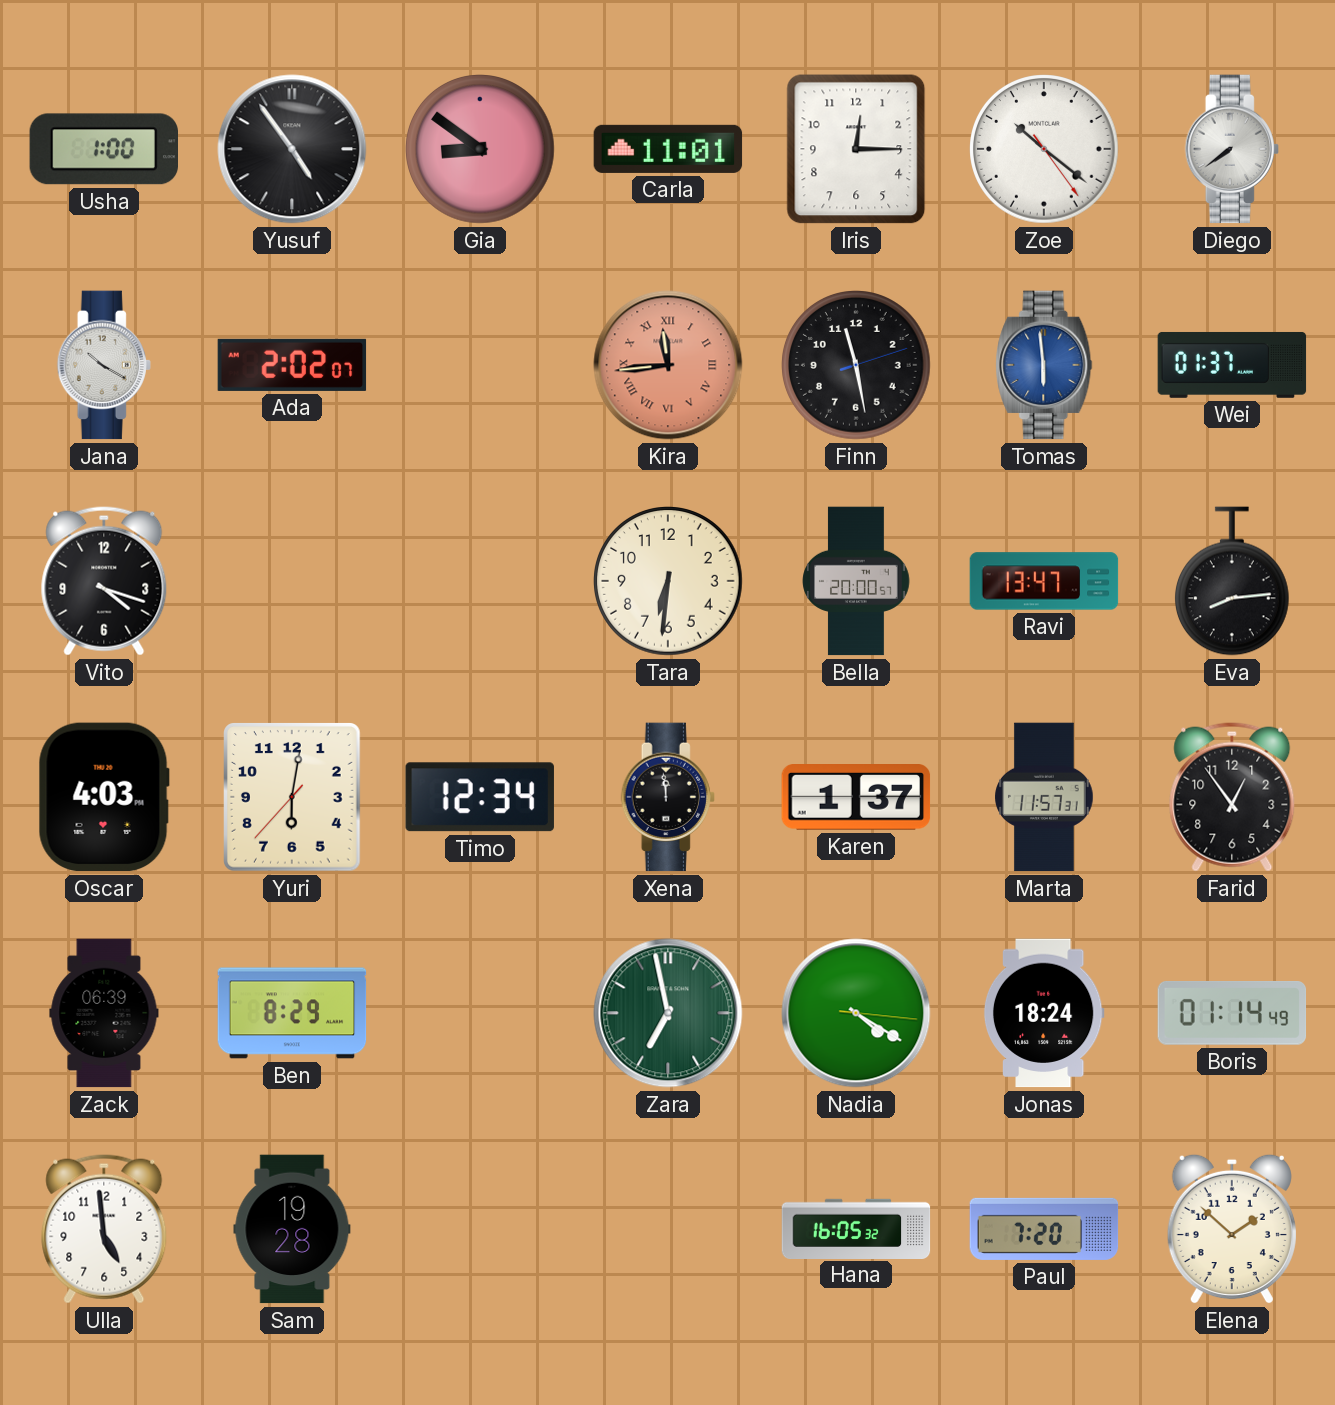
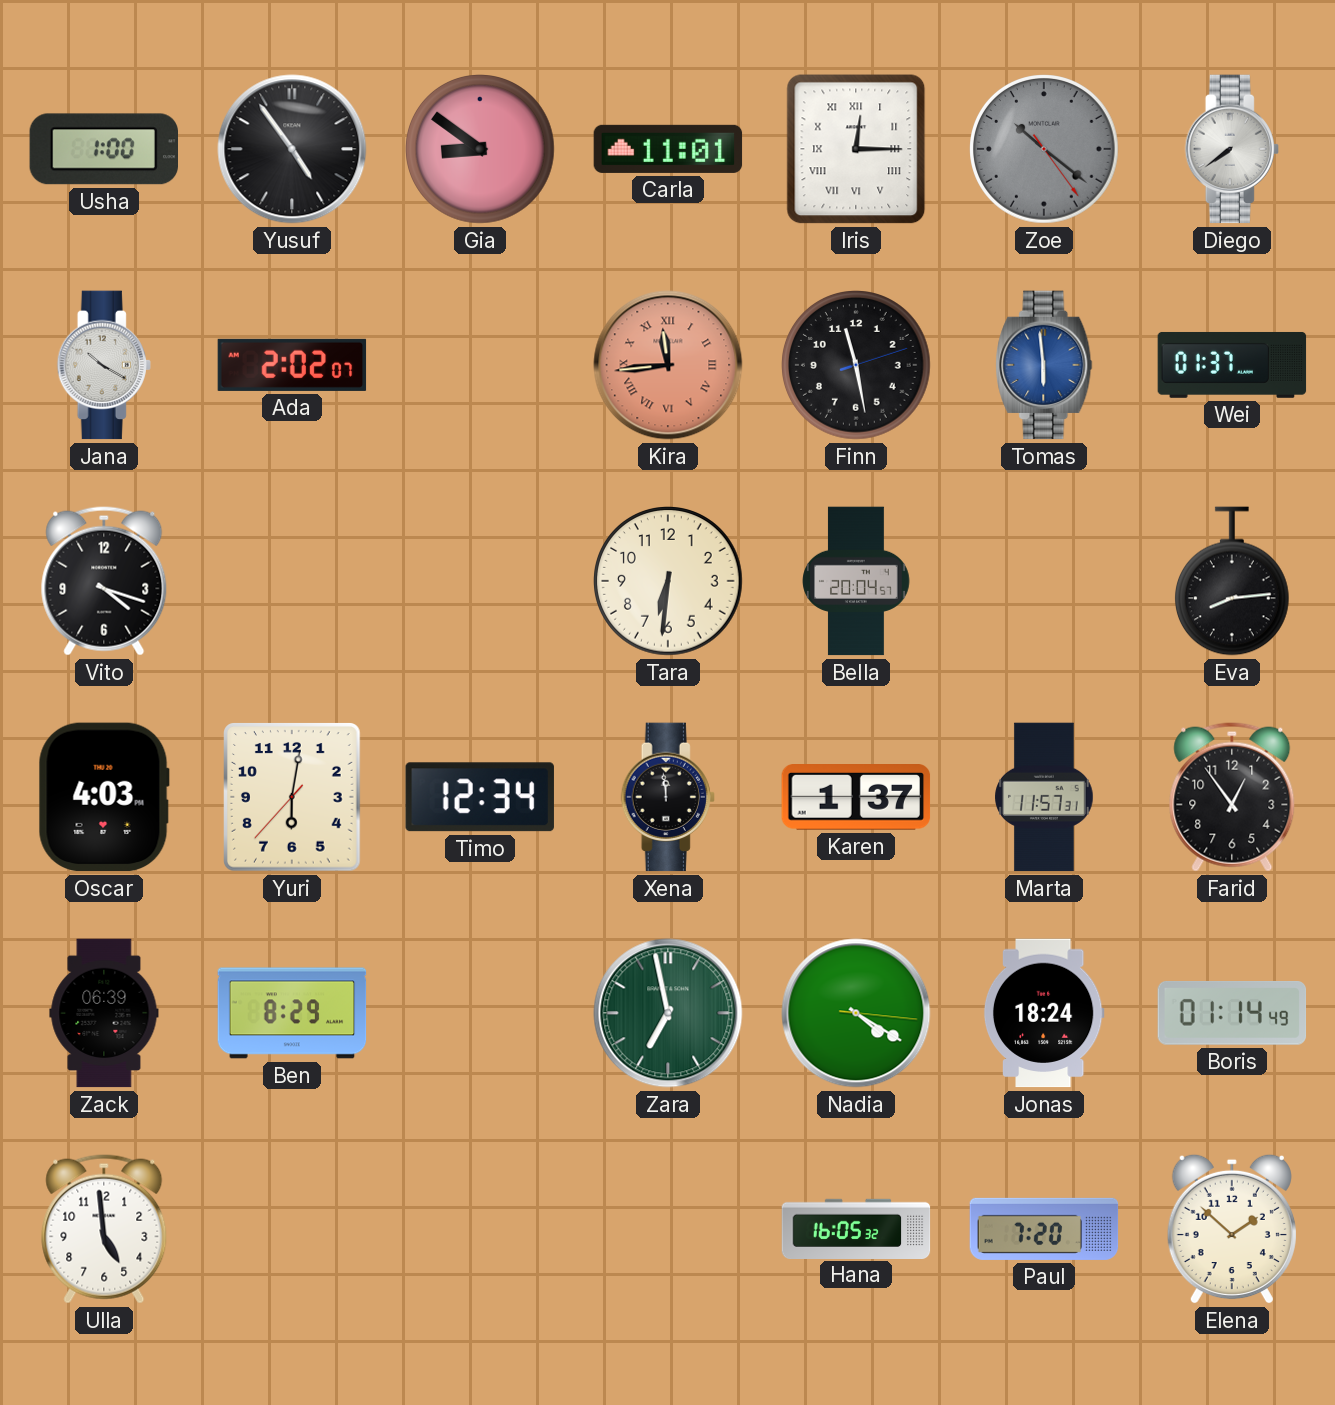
Iris numerals: Arabic -> Roman (856, 149)
Zoe dial: white -> grey (1044, 149)
Bella: 20:00 -> 20:04 (856, 581)
Ravi: 13:47 -> none (1044, 581)
Sam: 19:28 -> none (292, 1229)
